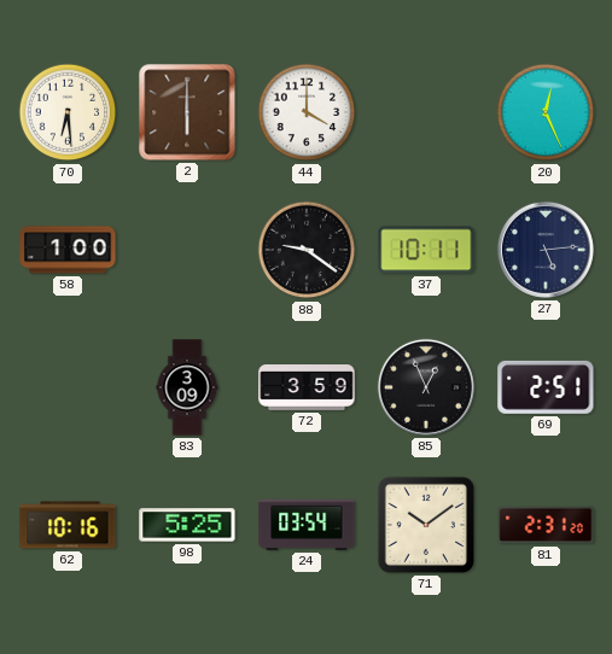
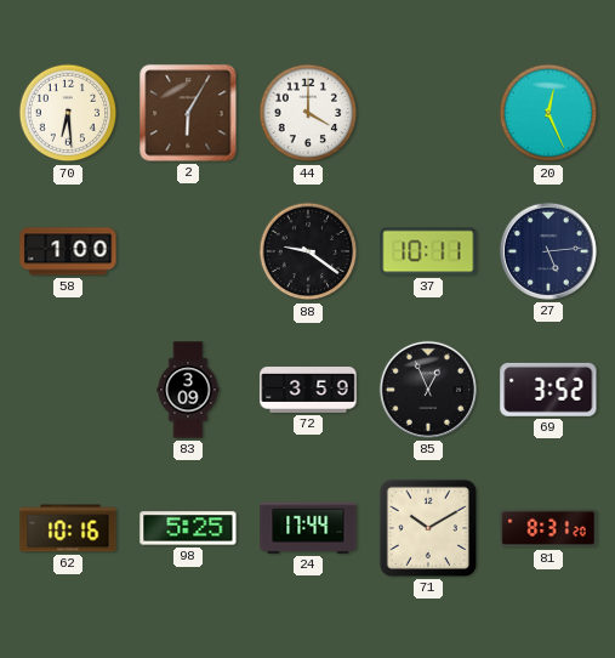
2: 6:00 -> 6:05 (188, 113)
69: 2:51 -> 3:52 (548, 390)
24: 03:54 -> 17:44 (308, 528)
71: 10:09 -> 10:10 (428, 528)
81: 2:31 -> 8:31 (548, 528)
